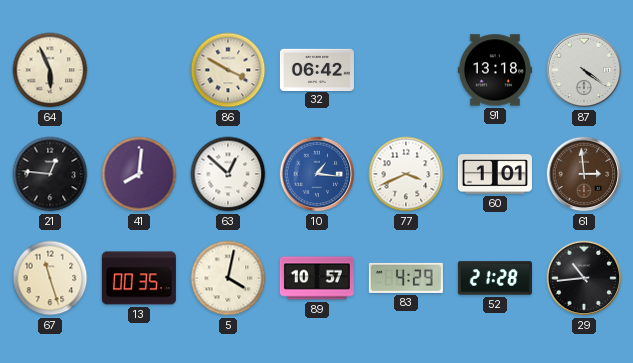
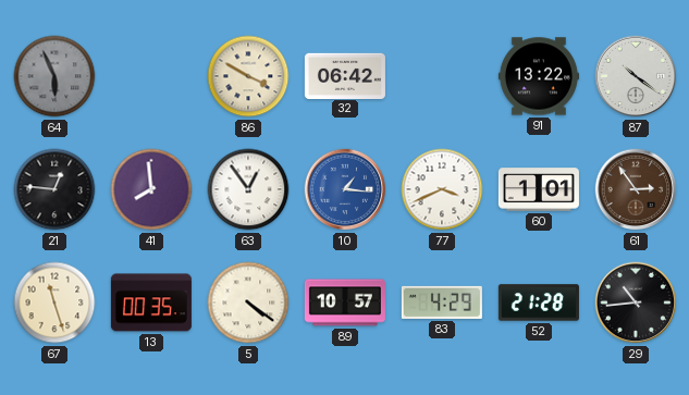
64 dial: cream -> grey (54, 76)
91: 13:18 -> 13:22 (539, 76)
87: 4:21 -> 10:21 (636, 76)
41: 8:01 -> 7:59 (151, 189)
63: 12:52 -> 12:54 (248, 189)
61: 2:59 -> 2:54 (636, 189)
5: 4:02 -> 4:21 (248, 303)
